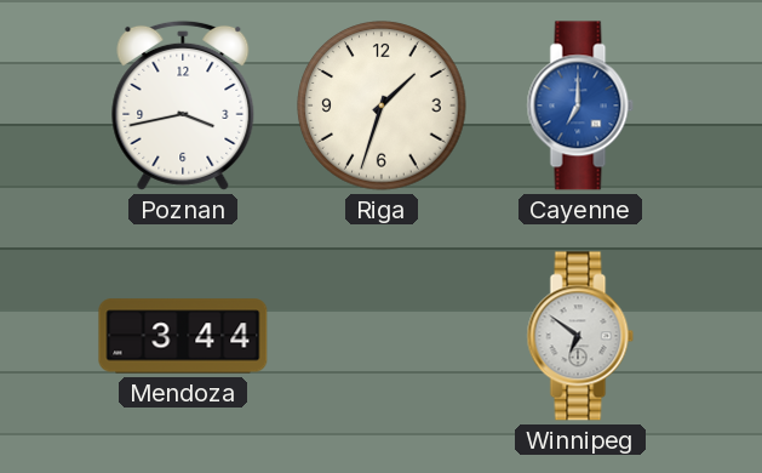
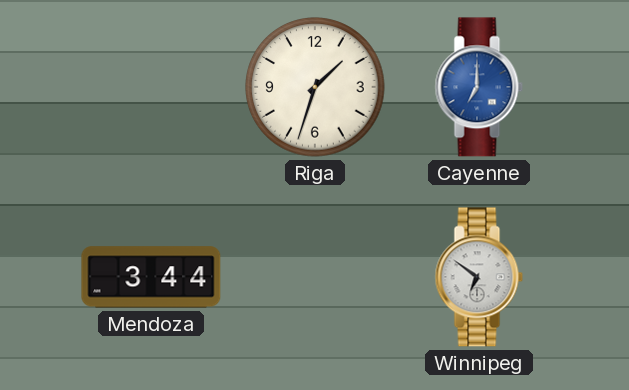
Poznan: 3:43 -> none (183, 106)
